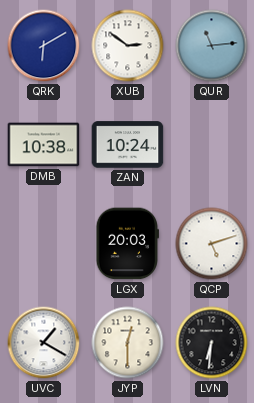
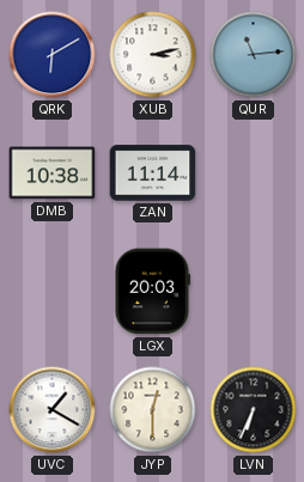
XUB: 2:51 -> 3:13 (153, 55)
ZAN: 10:24 -> 11:14 (153, 173)
QCP: 5:12 -> none (212, 244)
LVN: 6:31 -> 6:34 (254, 410)
